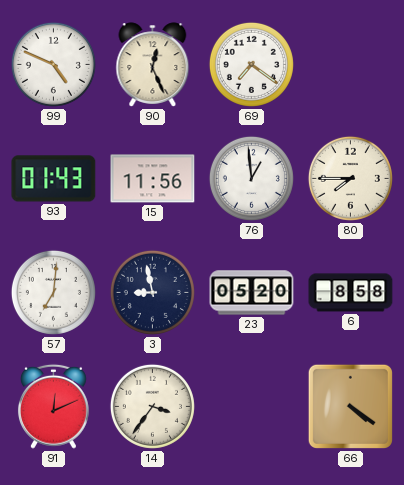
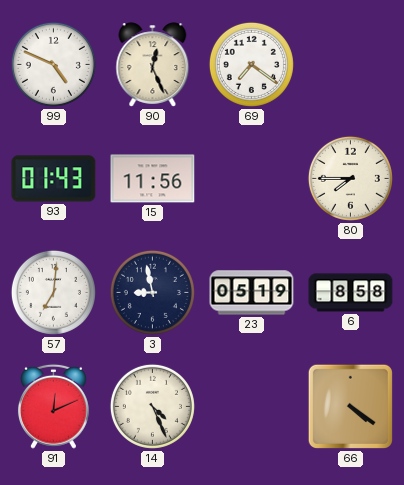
76: 12:59 -> none (251, 178)
23: 05:20 -> 05:19 (252, 293)
14: 3:36 -> 4:26 (152, 406)
